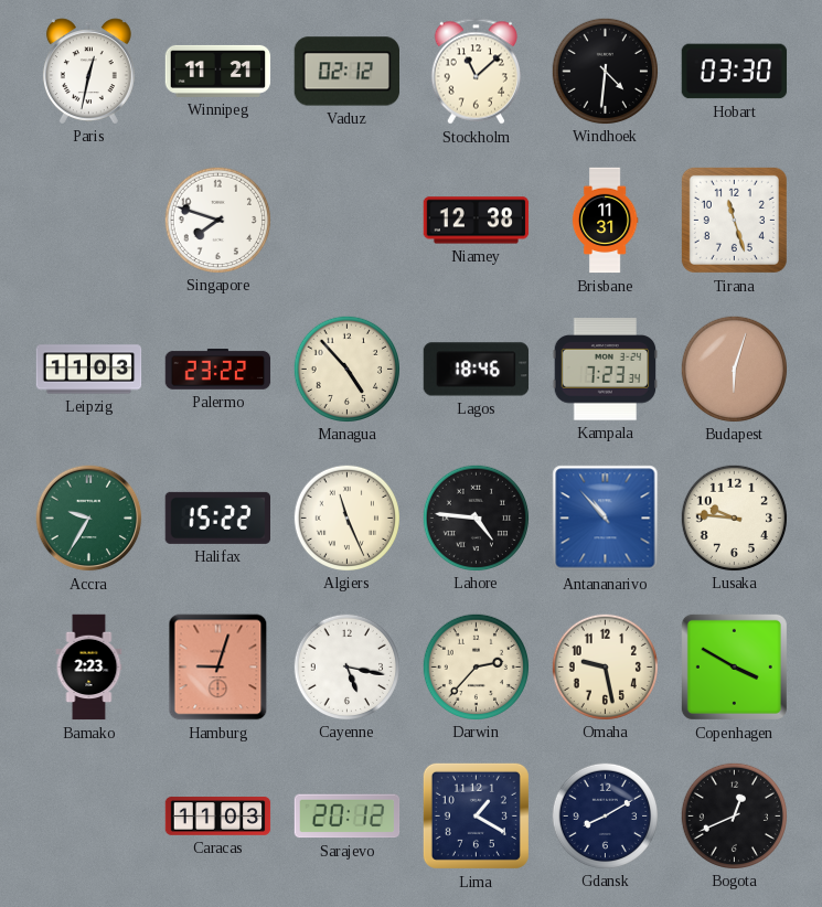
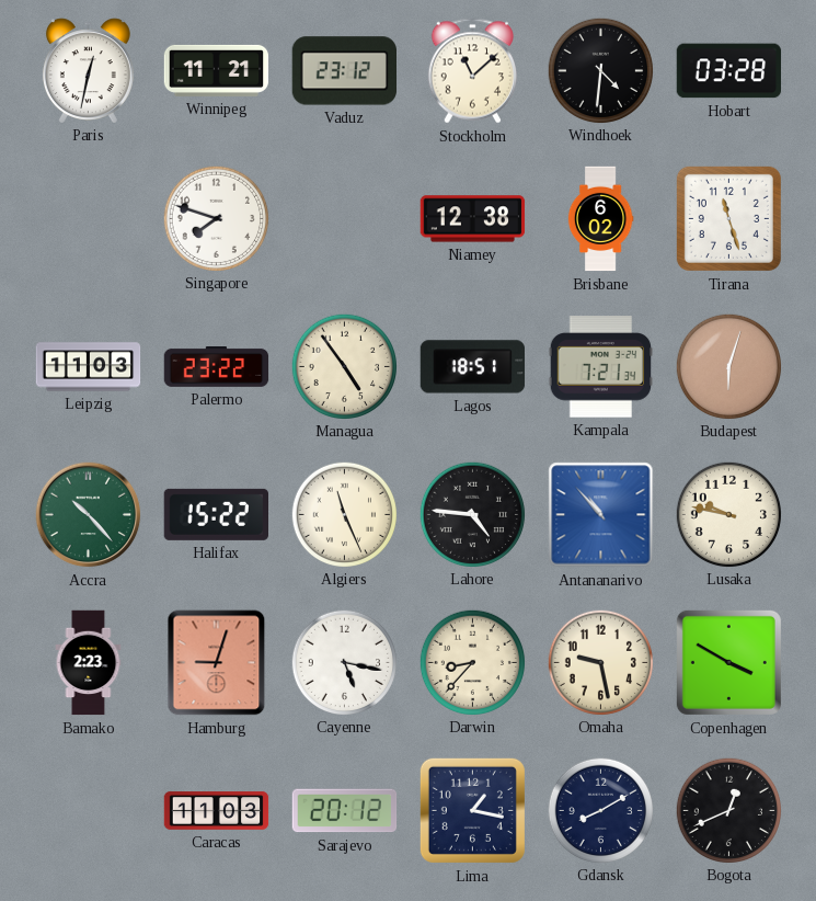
Vaduz: 02:12 -> 23:12 (344, 71)
Hobart: 03:30 -> 03:28 (729, 71)
Brisbane: 11:31 -> 6:02 (600, 219)
Managua: 4:53 -> 4:54 (344, 366)
Lagos: 18:46 -> 18:51 (473, 367)
Kampala: 7:23 -> 7:21 (601, 367)
Accra: 9:35 -> 10:23 (89, 515)
Lusaka: 9:46 -> 9:47 (728, 514)
Darwin: 2:37 -> 8:37 (472, 662)
Lima: 1:20 -> 1:17 (472, 810)
